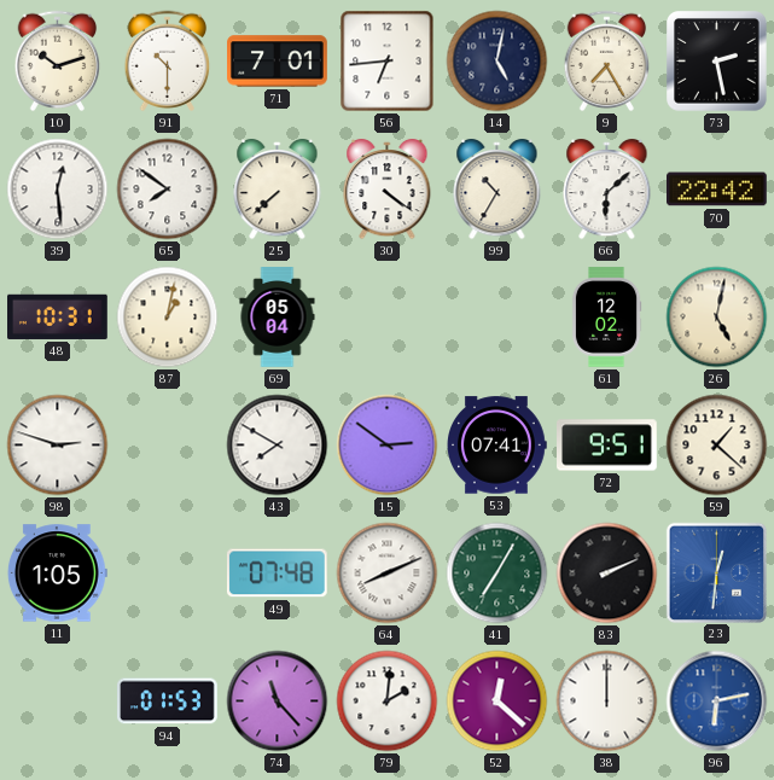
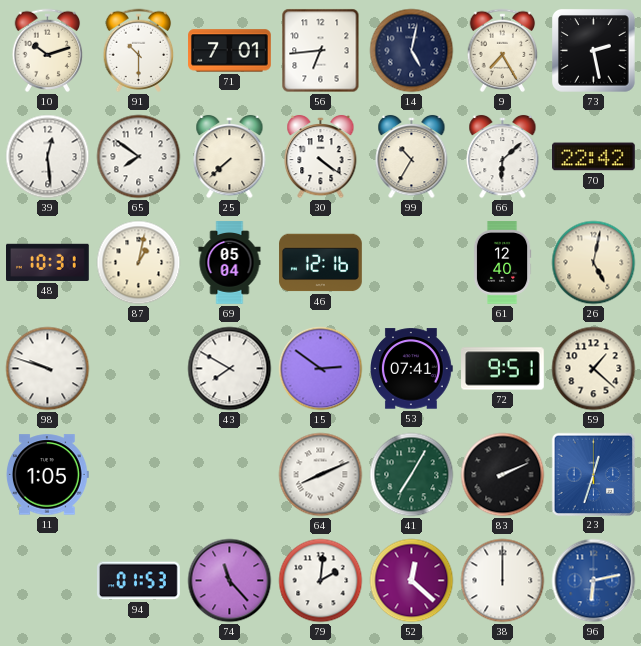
46: none -> 12:16 (321, 263)
61: 12:02 -> 12:40 (502, 263)
98: 2:48 -> 9:48 (48, 369)
49: 07:48 -> none (277, 574)
23: 12:31 -> 12:33 (593, 474)
